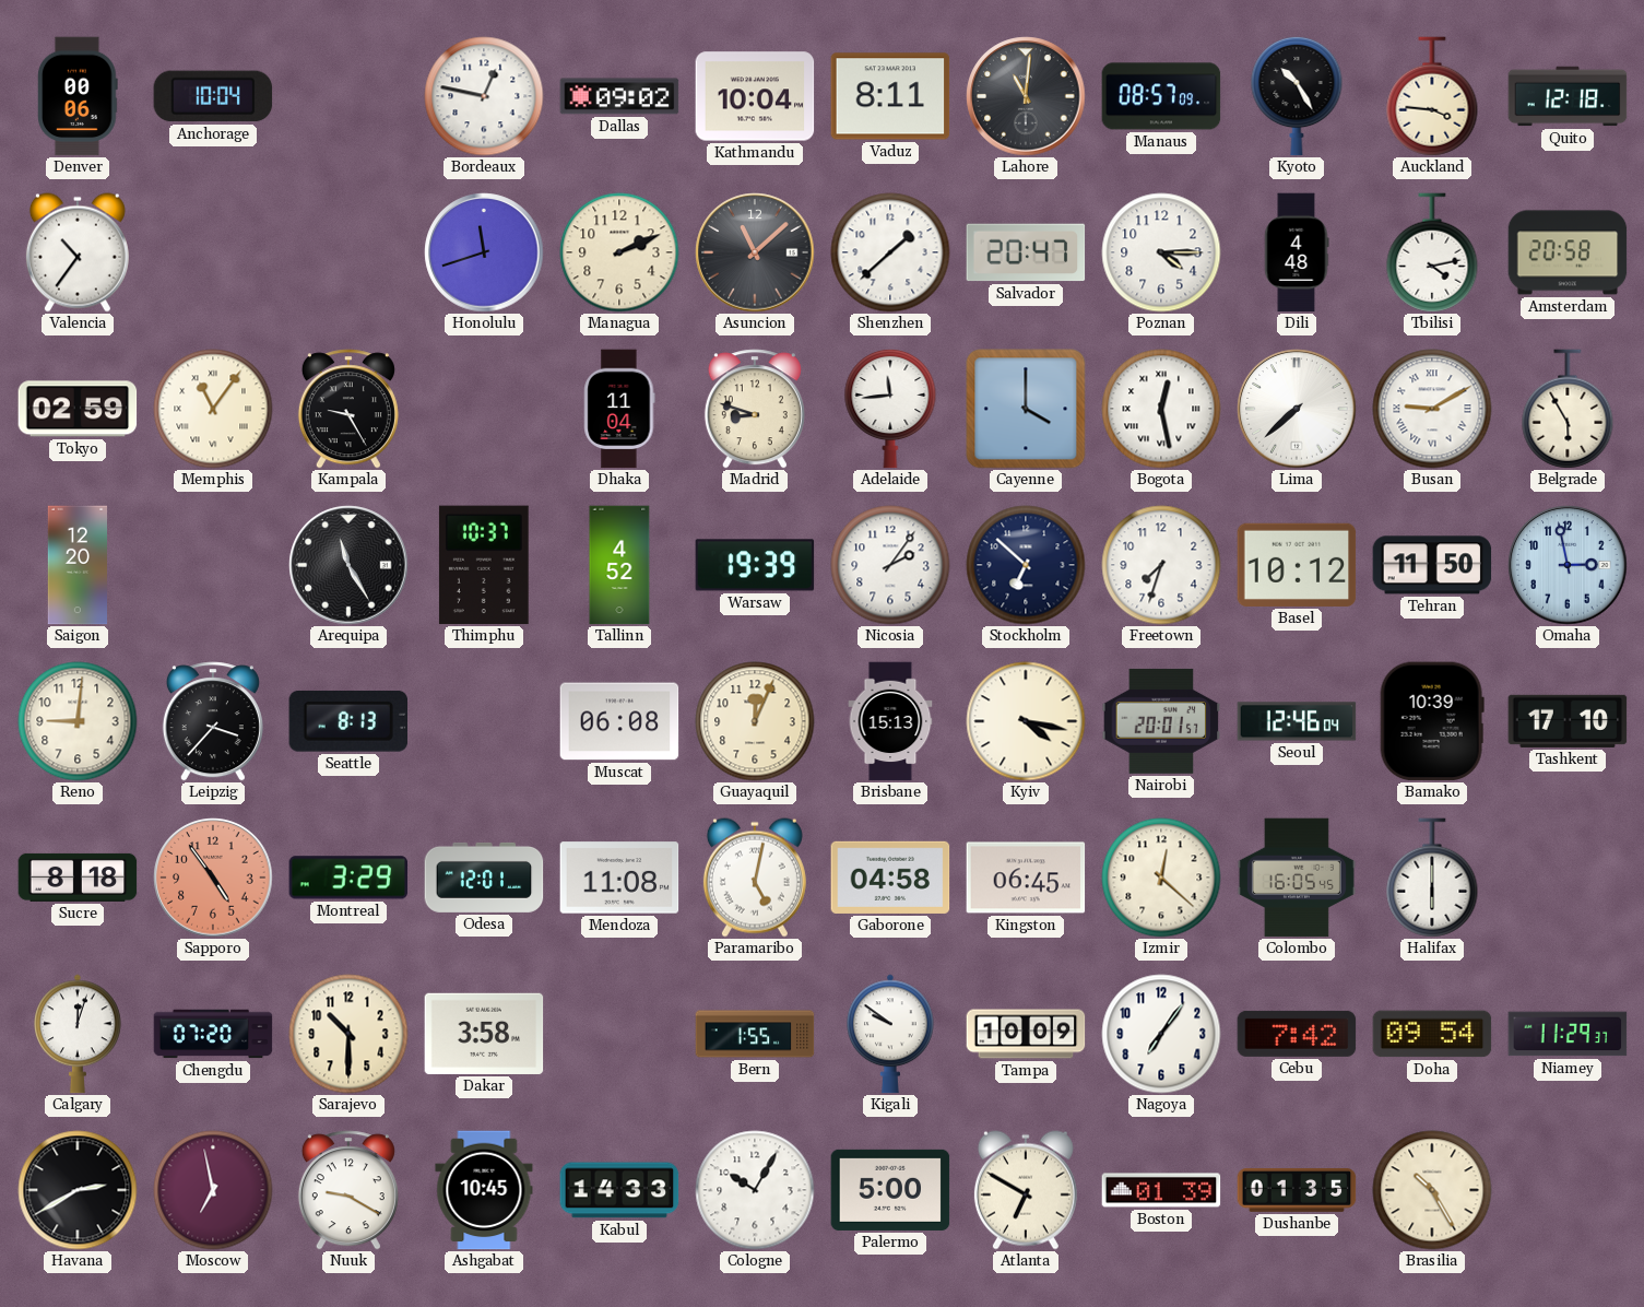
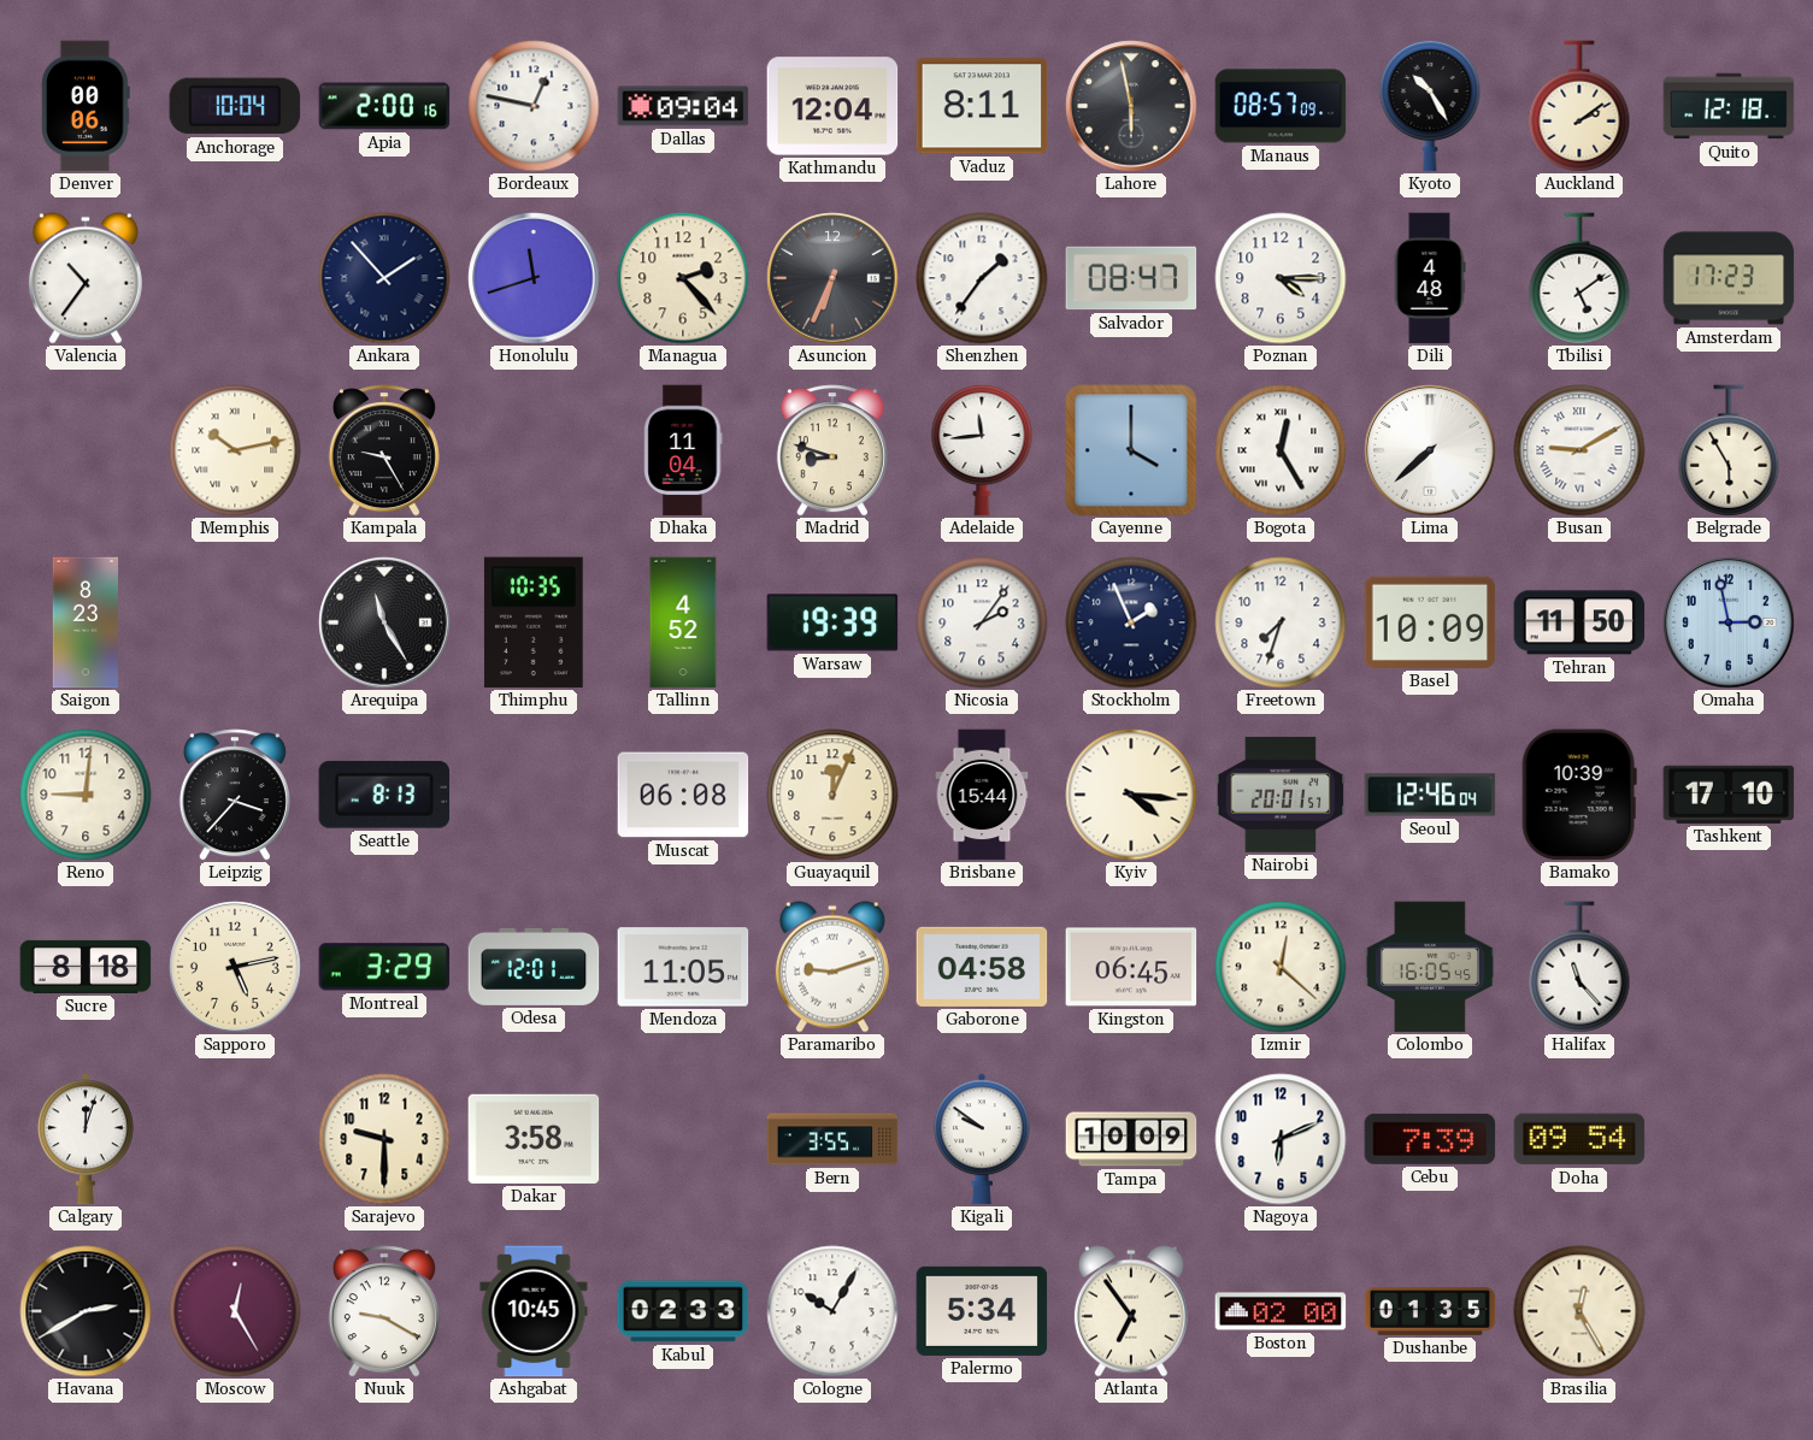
Apia: none -> 2:00 (384, 106)
Dallas: 09:02 -> 09:04 (683, 106)
Kathmandu: 10:04 -> 12:04 (832, 106)
Lahore: 11:01 -> 5:58 (1131, 106)
Auckland: 3:46 -> 2:09 (1579, 106)
Ankara: none -> 1:53 (384, 278)
Managua: 2:11 -> 2:23 (683, 278)
Asuncion: 11:08 -> 6:34 (832, 278)
Shenzhen: 1:38 -> 1:36 (982, 278)
Salvador: 20:47 -> 08:47 (1131, 278)
Tbilisi: 4:13 -> 5:09 (1579, 278)
Amsterdam: 20:58 -> 17:23 (1729, 278)
Tokyo: 02:59 -> none (78, 409)
Memphis: 11:06 -> 10:13 (235, 450)
Bogota: 12:28 -> 12:25 (1281, 450)
Saigon: 12:20 -> 8:23 (86, 622)
Thimphu: 10:37 -> 10:35 (534, 622)
Stockholm: 6:52 -> 1:56 (1131, 622)
Basel: 10:12 -> 10:09 (1430, 622)
Brisbane: 15:13 -> 15:44 (982, 795)
Kyiv: 4:17 -> 4:16 (1131, 795)
Sapporo: 4:54 -> 5:13 (235, 967)
Sapporo dial: salmon -> cream (235, 967)
Mendoza: 11:08 -> 11:05 (683, 967)
Paramaribo: 5:02 -> 9:12 (832, 967)
Halifax: 6:00 -> 11:23 (1579, 967)
Chengdu: 07:20 -> none (213, 1034)
Sarajevo: 10:30 -> 9:30 (384, 1139)
Bern: 1:55 -> 3:55 (832, 1139)
Nagoya: 7:06 -> 6:11 (1281, 1139)
Cebu: 7:42 -> 7:39 (1430, 1139)
Niamey: 11:29 -> none (1568, 1034)
Moscow: 6:58 -> 12:25 (235, 1311)
Kabul: 14:33 -> 02:33 (683, 1311)
Palermo: 5:00 -> 5:34 (982, 1311)
Atlanta: 6:50 -> 6:54 (1131, 1311)
Boston: 01:39 -> 02:00 (1281, 1311)
Brasilia: 10:25 -> 12:25 (1579, 1311)
